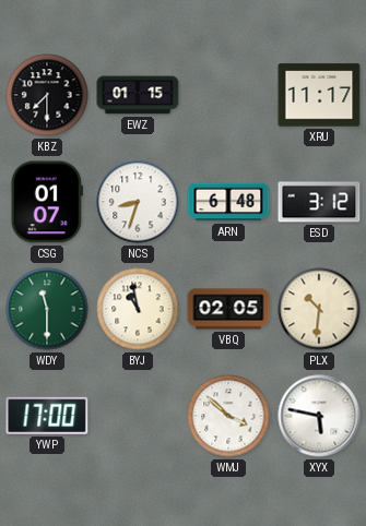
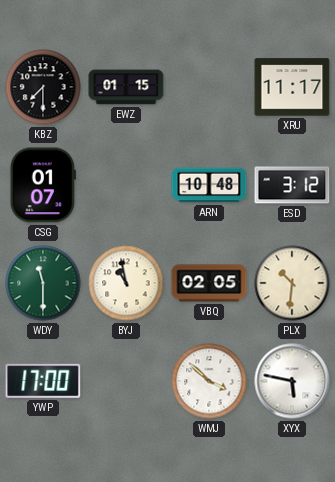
NCS: 8:33 -> none (138, 202)
ARN: 6:48 -> 10:48 (209, 185)
